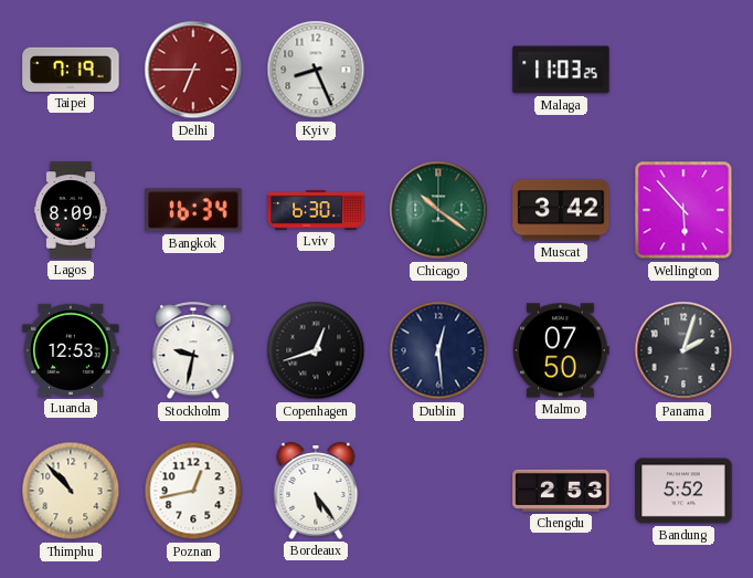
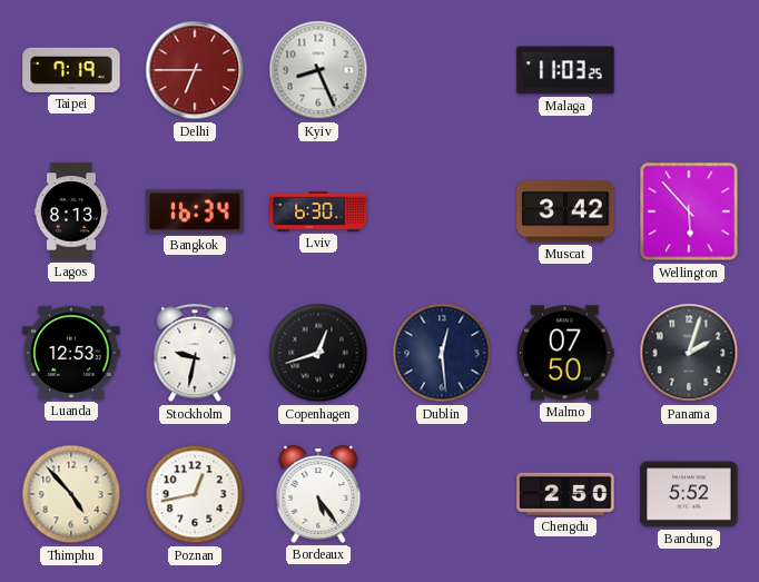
Lagos: 8:09 -> 8:13 (71, 211)
Chicago: 10:21 -> none (438, 210)
Thimphu: 10:53 -> 4:53 (71, 494)
Chengdu: 2:53 -> 2:50 (565, 494)
